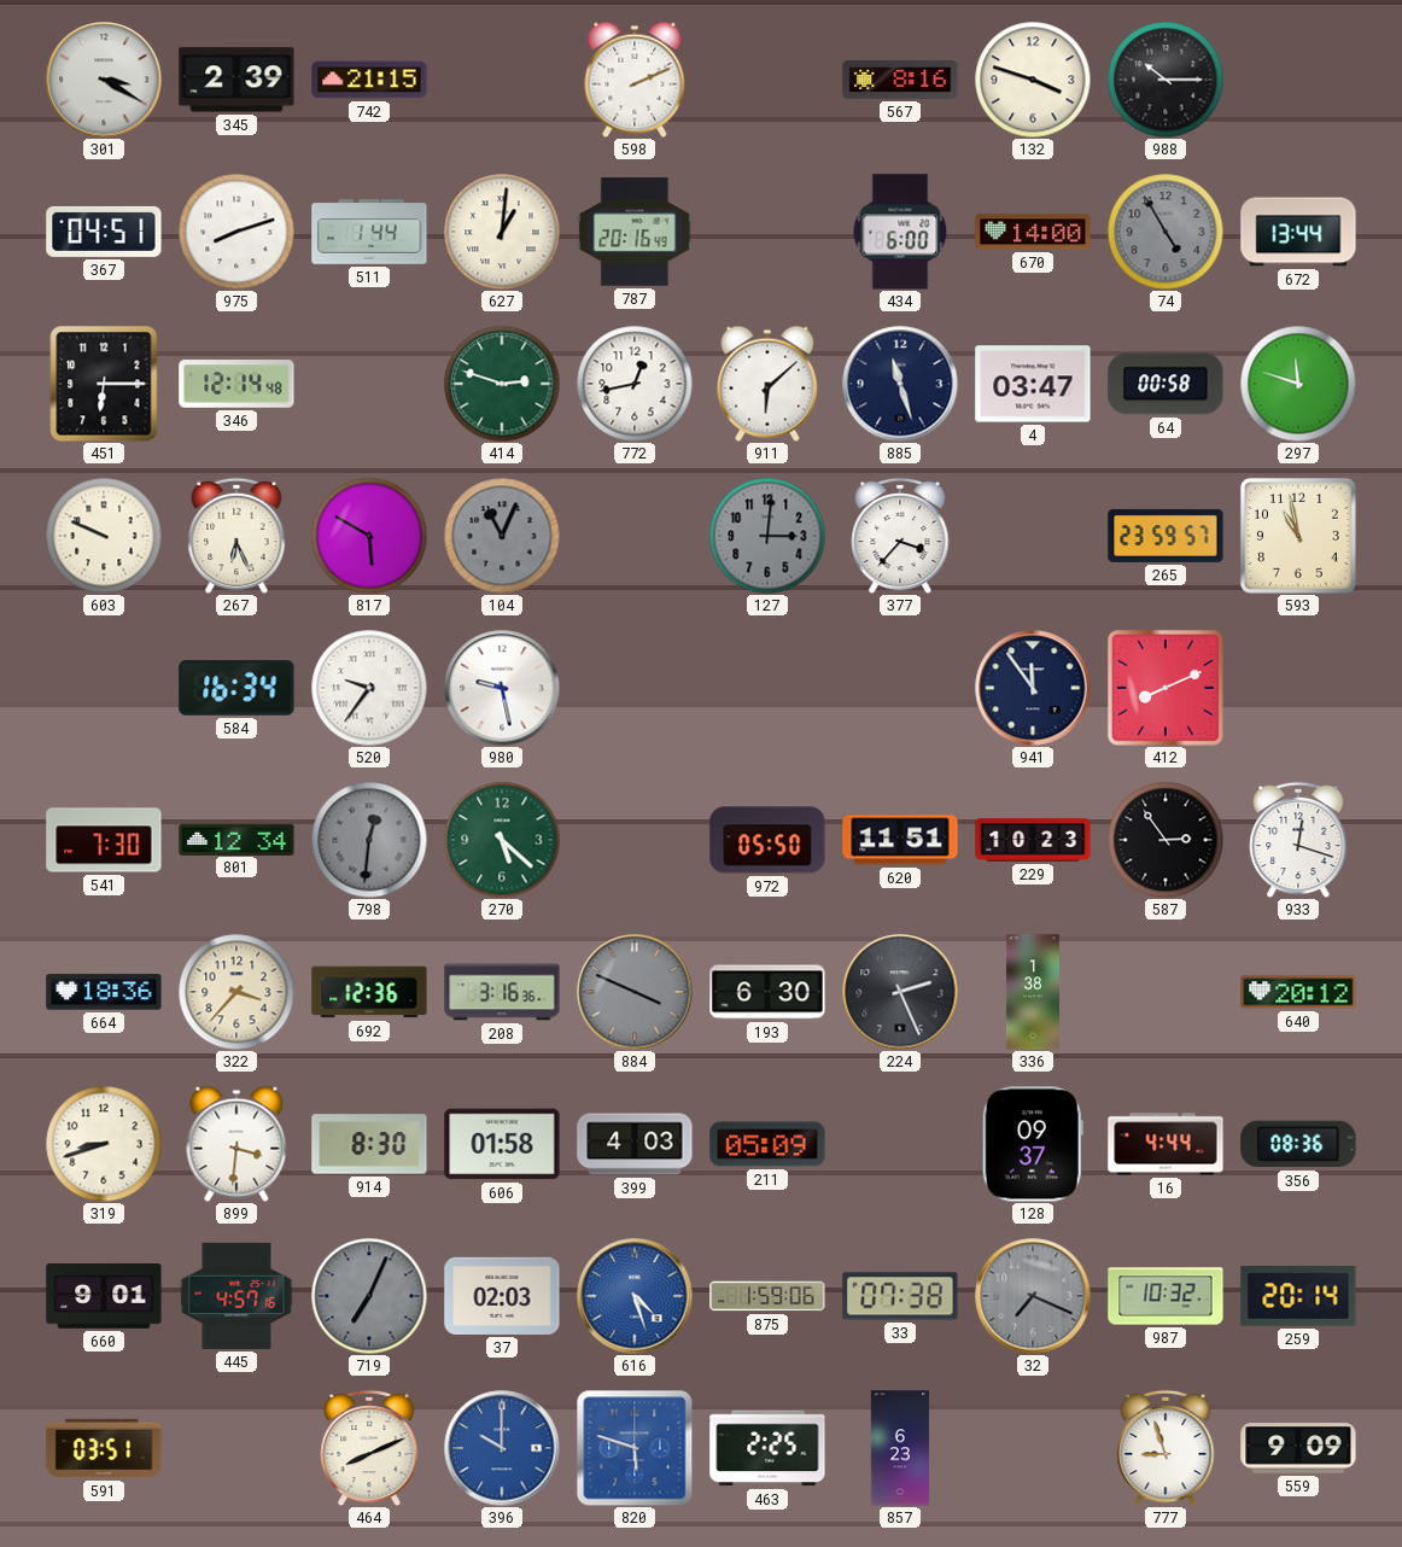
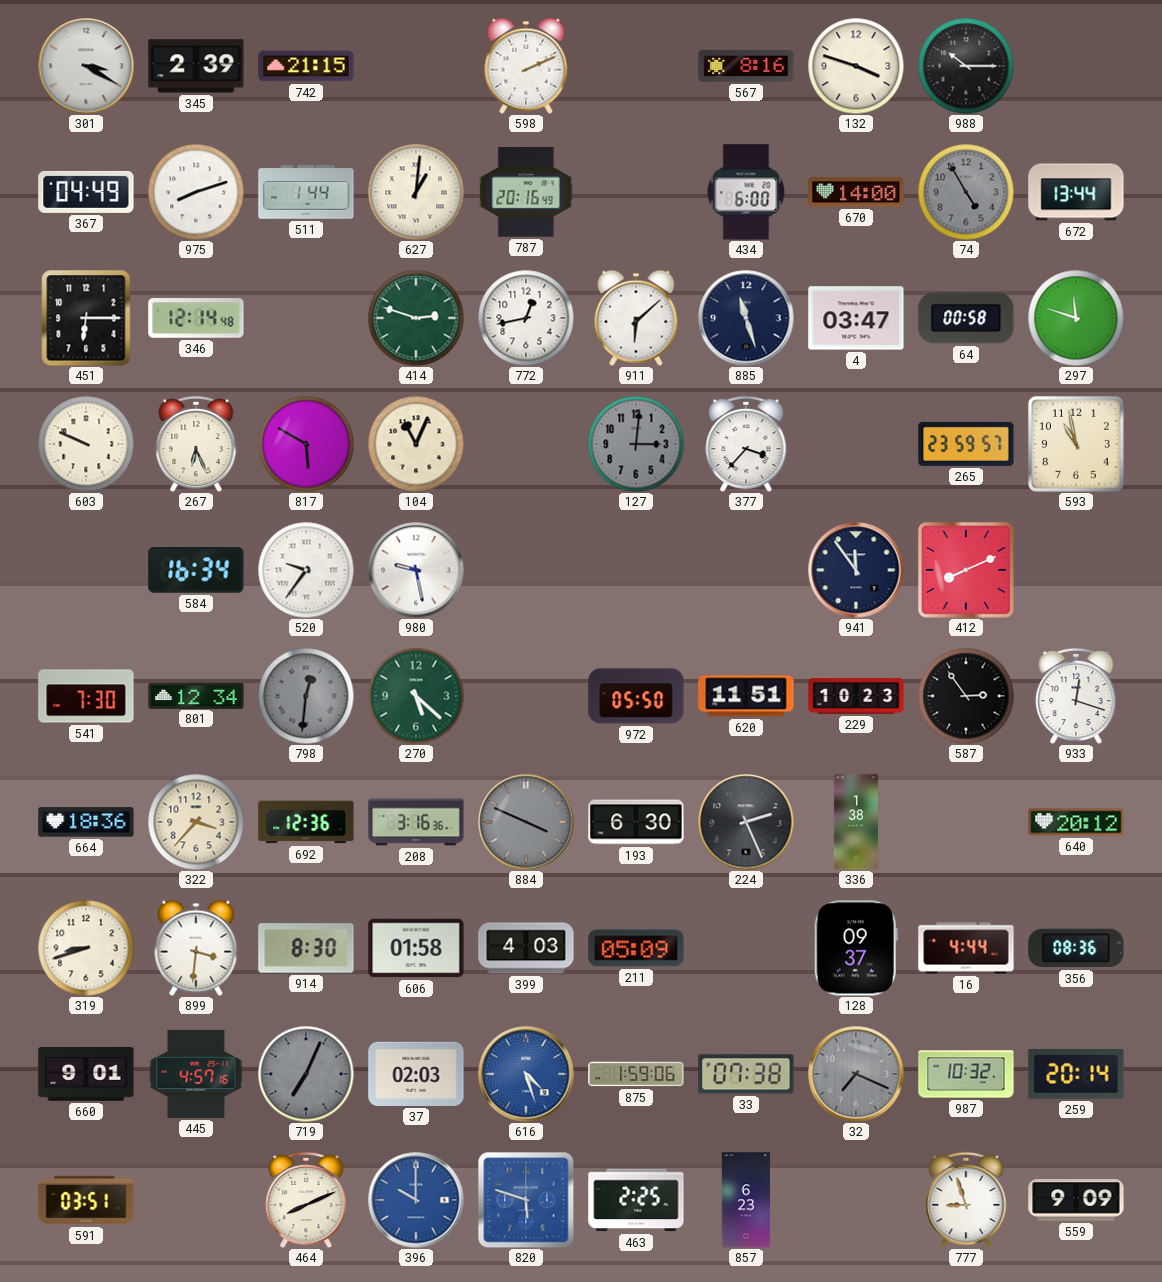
367: 04:51 -> 04:49 (86, 192)
104 dial: grey -> cream (416, 444)
